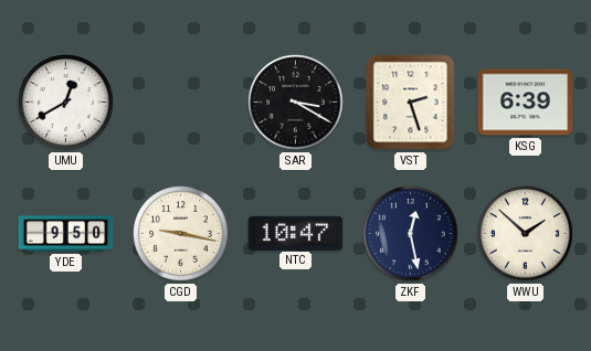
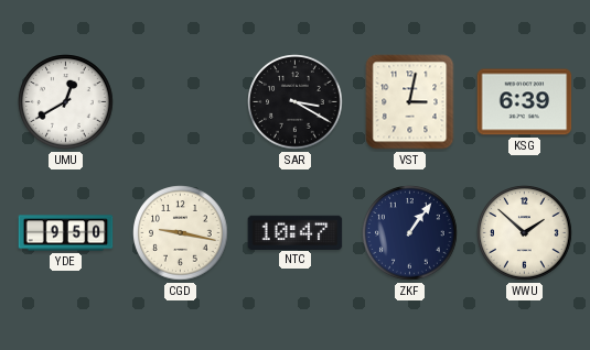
VST: 2:27 -> 3:02 (410, 102)
ZKF: 12:28 -> 1:06 (410, 233)
